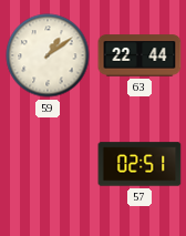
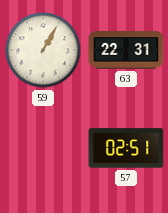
59: 1:09 -> 1:05 (43, 50)
63: 22:44 -> 22:31 (126, 50)
